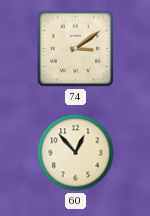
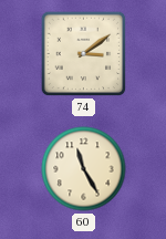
60: 12:53 -> 11:25 (84, 169)
